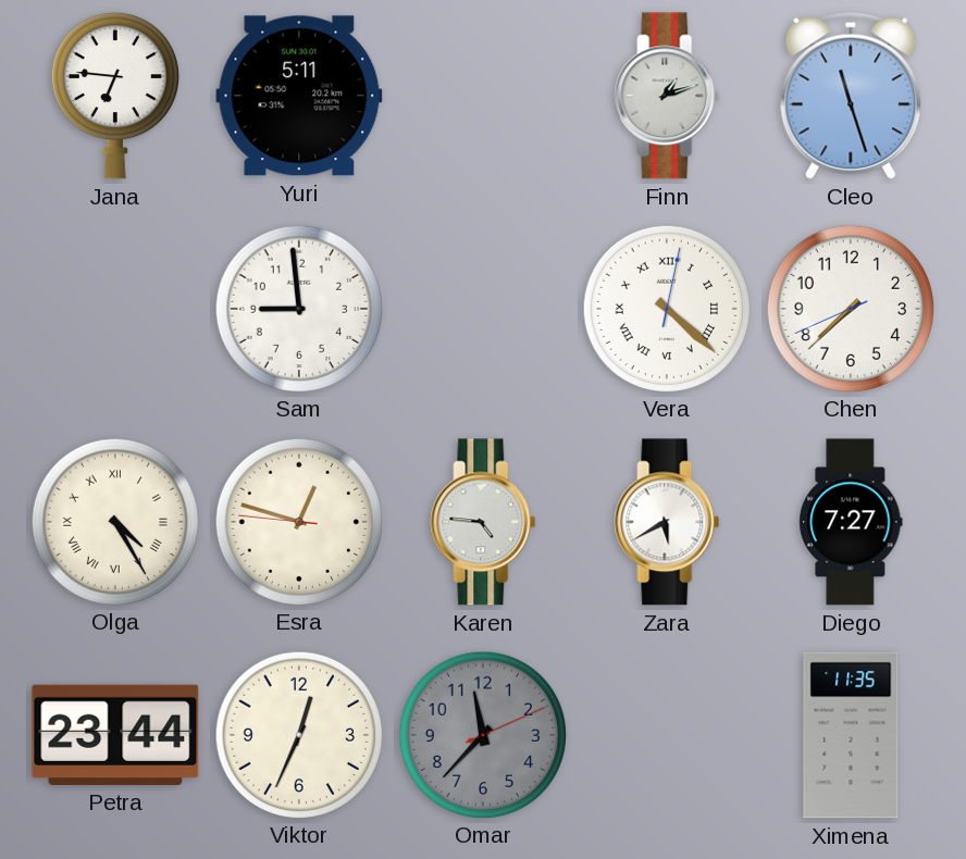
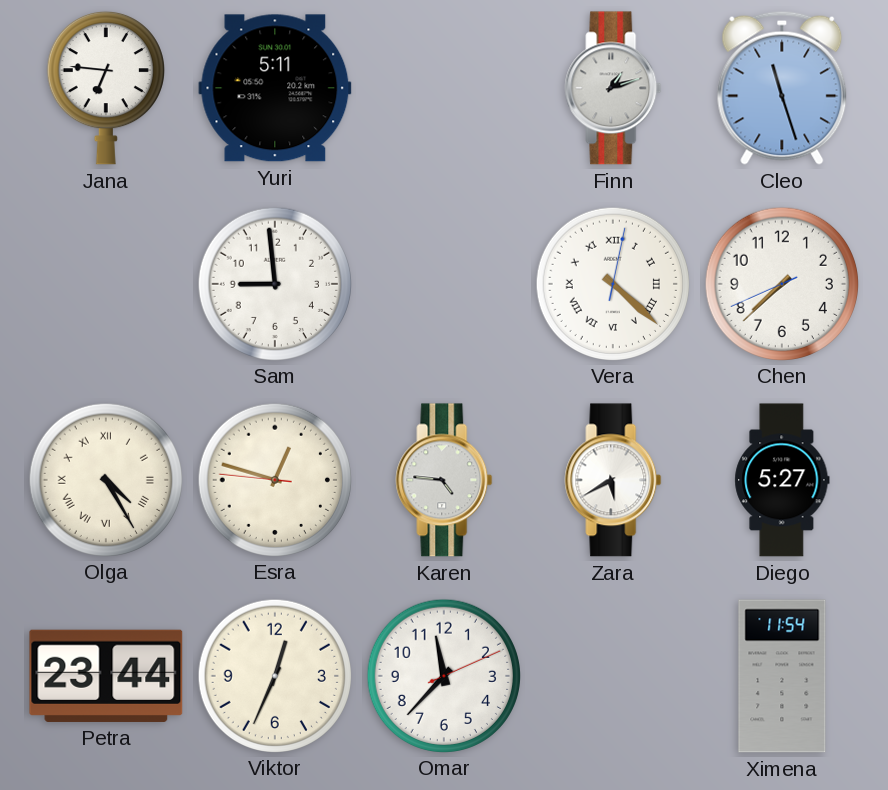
Diego: 7:27 -> 5:27 (782, 480)
Omar dial: grey -> white (443, 675)
Ximena: 11:35 -> 11:54 (782, 676)
